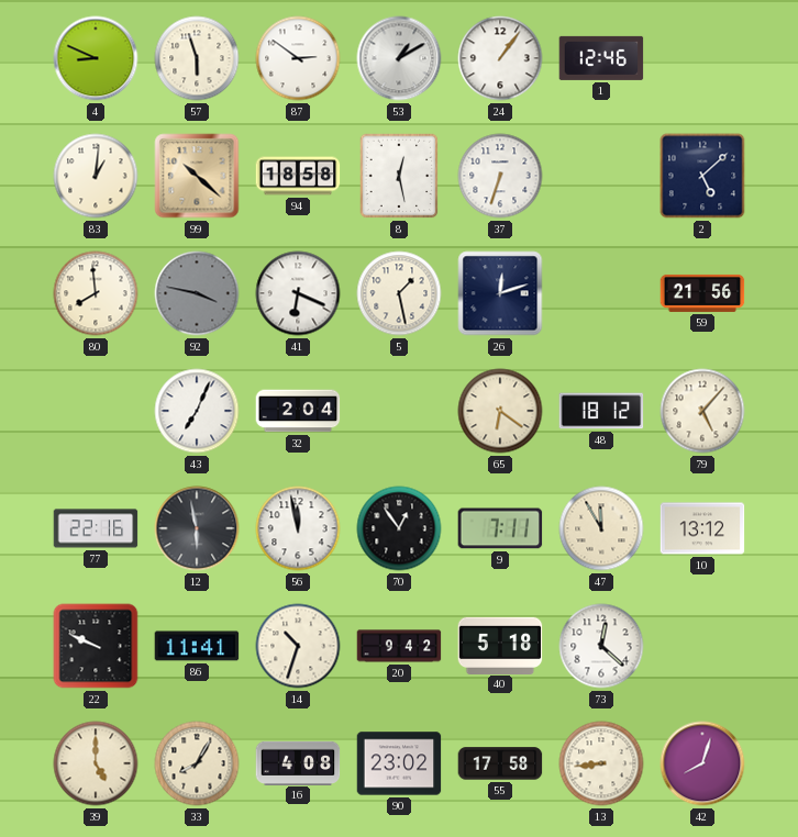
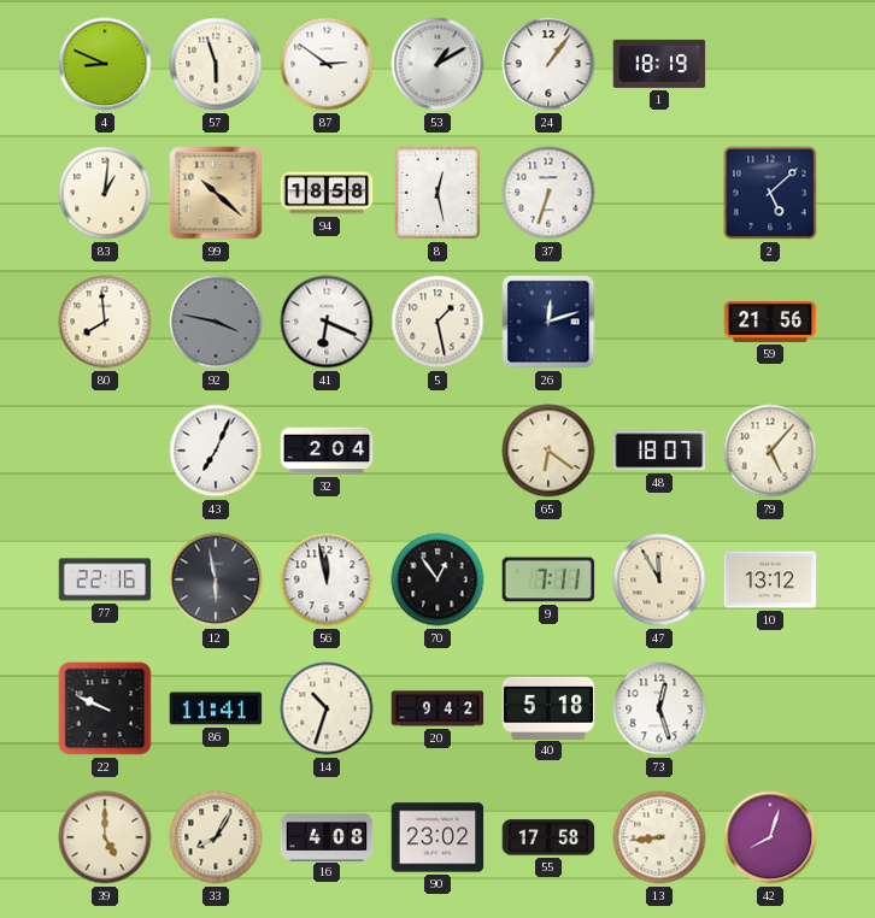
1: 12:46 -> 18:19 (659, 64)
48: 18:12 -> 18:07 (659, 451)
73: 12:22 -> 12:27 (659, 708)
